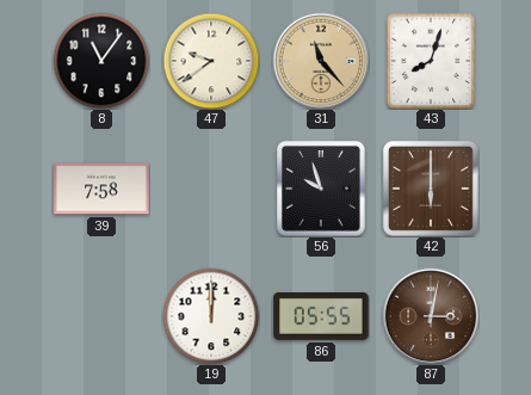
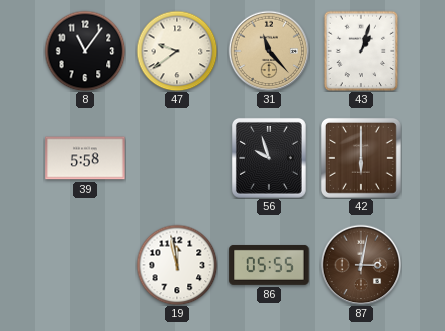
43: 8:03 -> 1:03 (361, 51)
39: 7:58 -> 5:58 (85, 158)
19: 12:00 -> 11:58 (177, 265)
